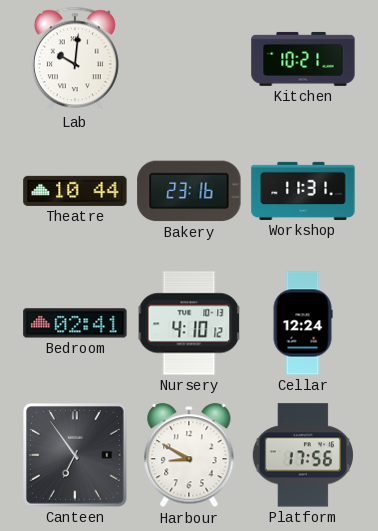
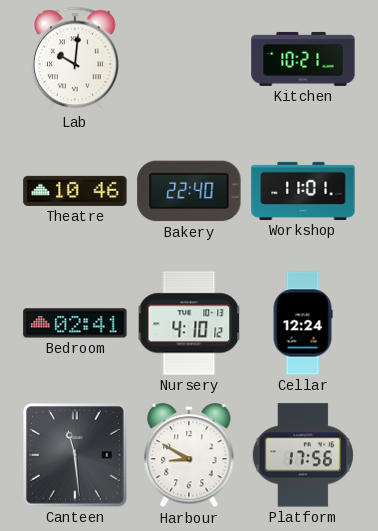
Theatre: 10:44 -> 10:46 (75, 191)
Bakery: 23:16 -> 22:40 (189, 191)
Workshop: 11:31 -> 11:01 (303, 191)
Canteen: 6:54 -> 11:29 (76, 456)
